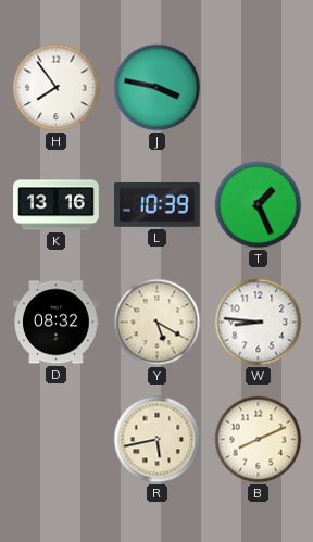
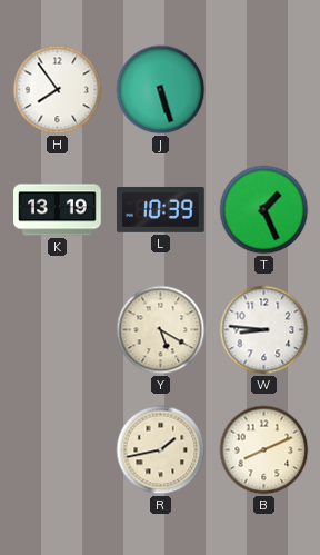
J: 3:47 -> 5:27 (161, 90)
K: 13:16 -> 13:19 (58, 210)
D: 08:32 -> none (57, 323)
R: 5:43 -> 1:43 (161, 450)
